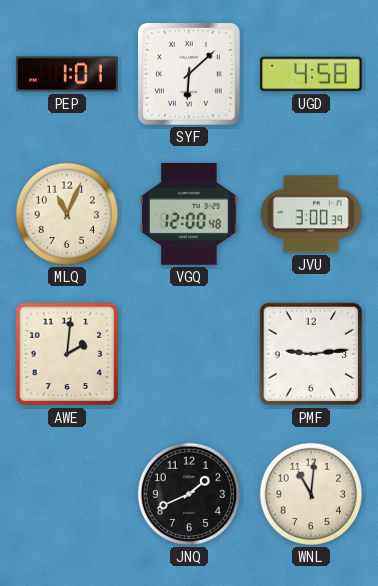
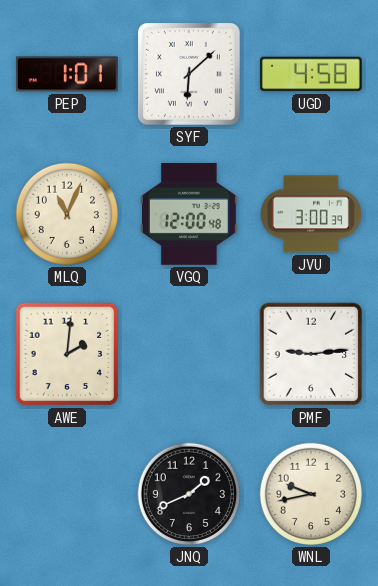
WNL: 11:01 -> 9:43 (311, 494)
